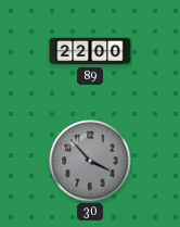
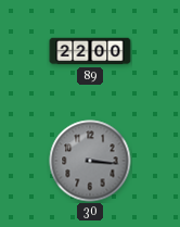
30: 3:53 -> 3:16 (90, 161)
